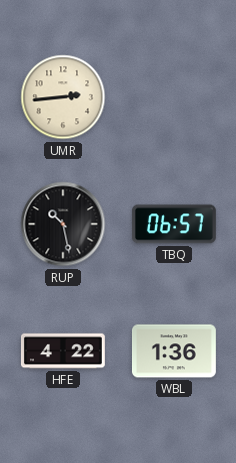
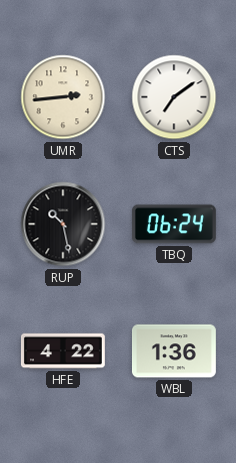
CTS: none -> 7:09 (174, 97)
TBQ: 06:57 -> 06:24 (174, 224)
